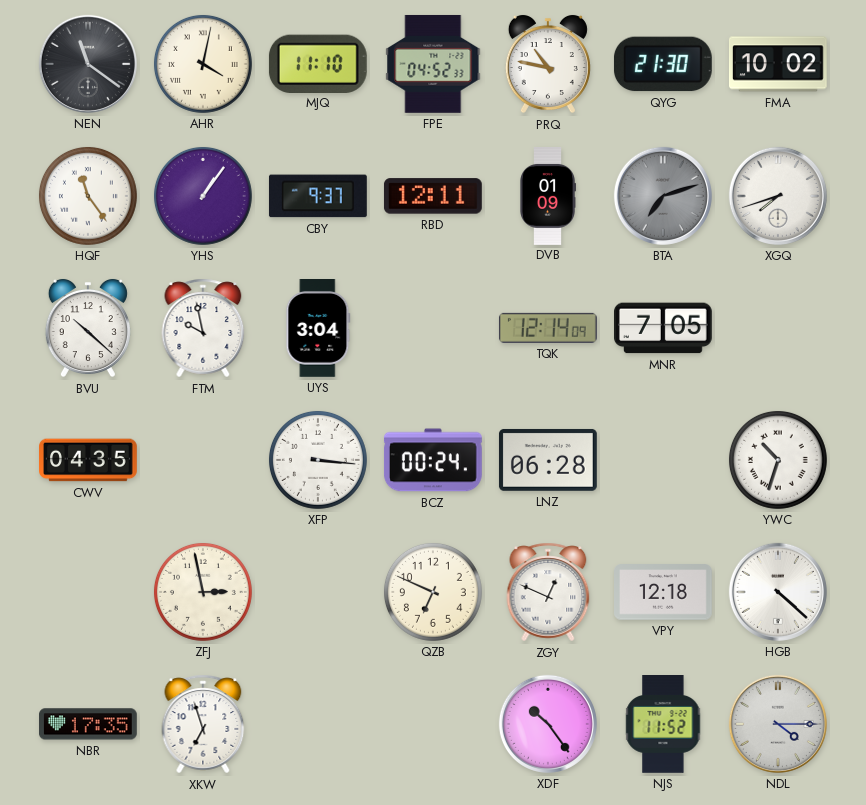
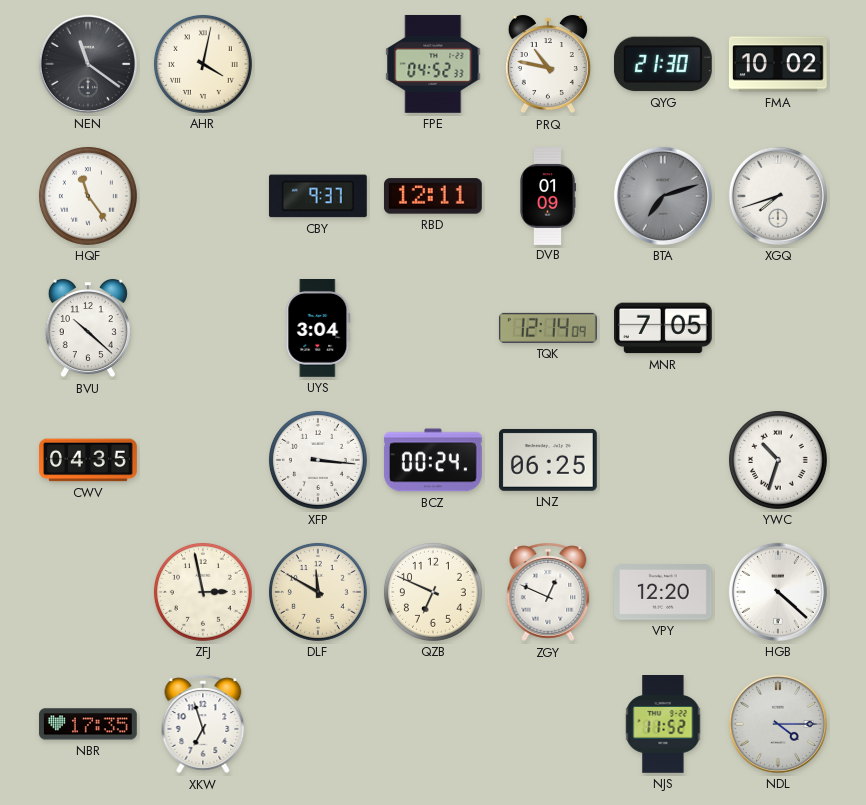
MJQ: 11:10 -> none (318, 63)
YHS: 1:06 -> none (203, 196)
FTM: 9:58 -> none (203, 328)
LNZ: 06:28 -> 06:25 (548, 460)
DLF: none -> 11:50 (318, 592)
VPY: 12:18 -> 12:20 (664, 592)
XDF: 10:24 -> none (548, 724)
